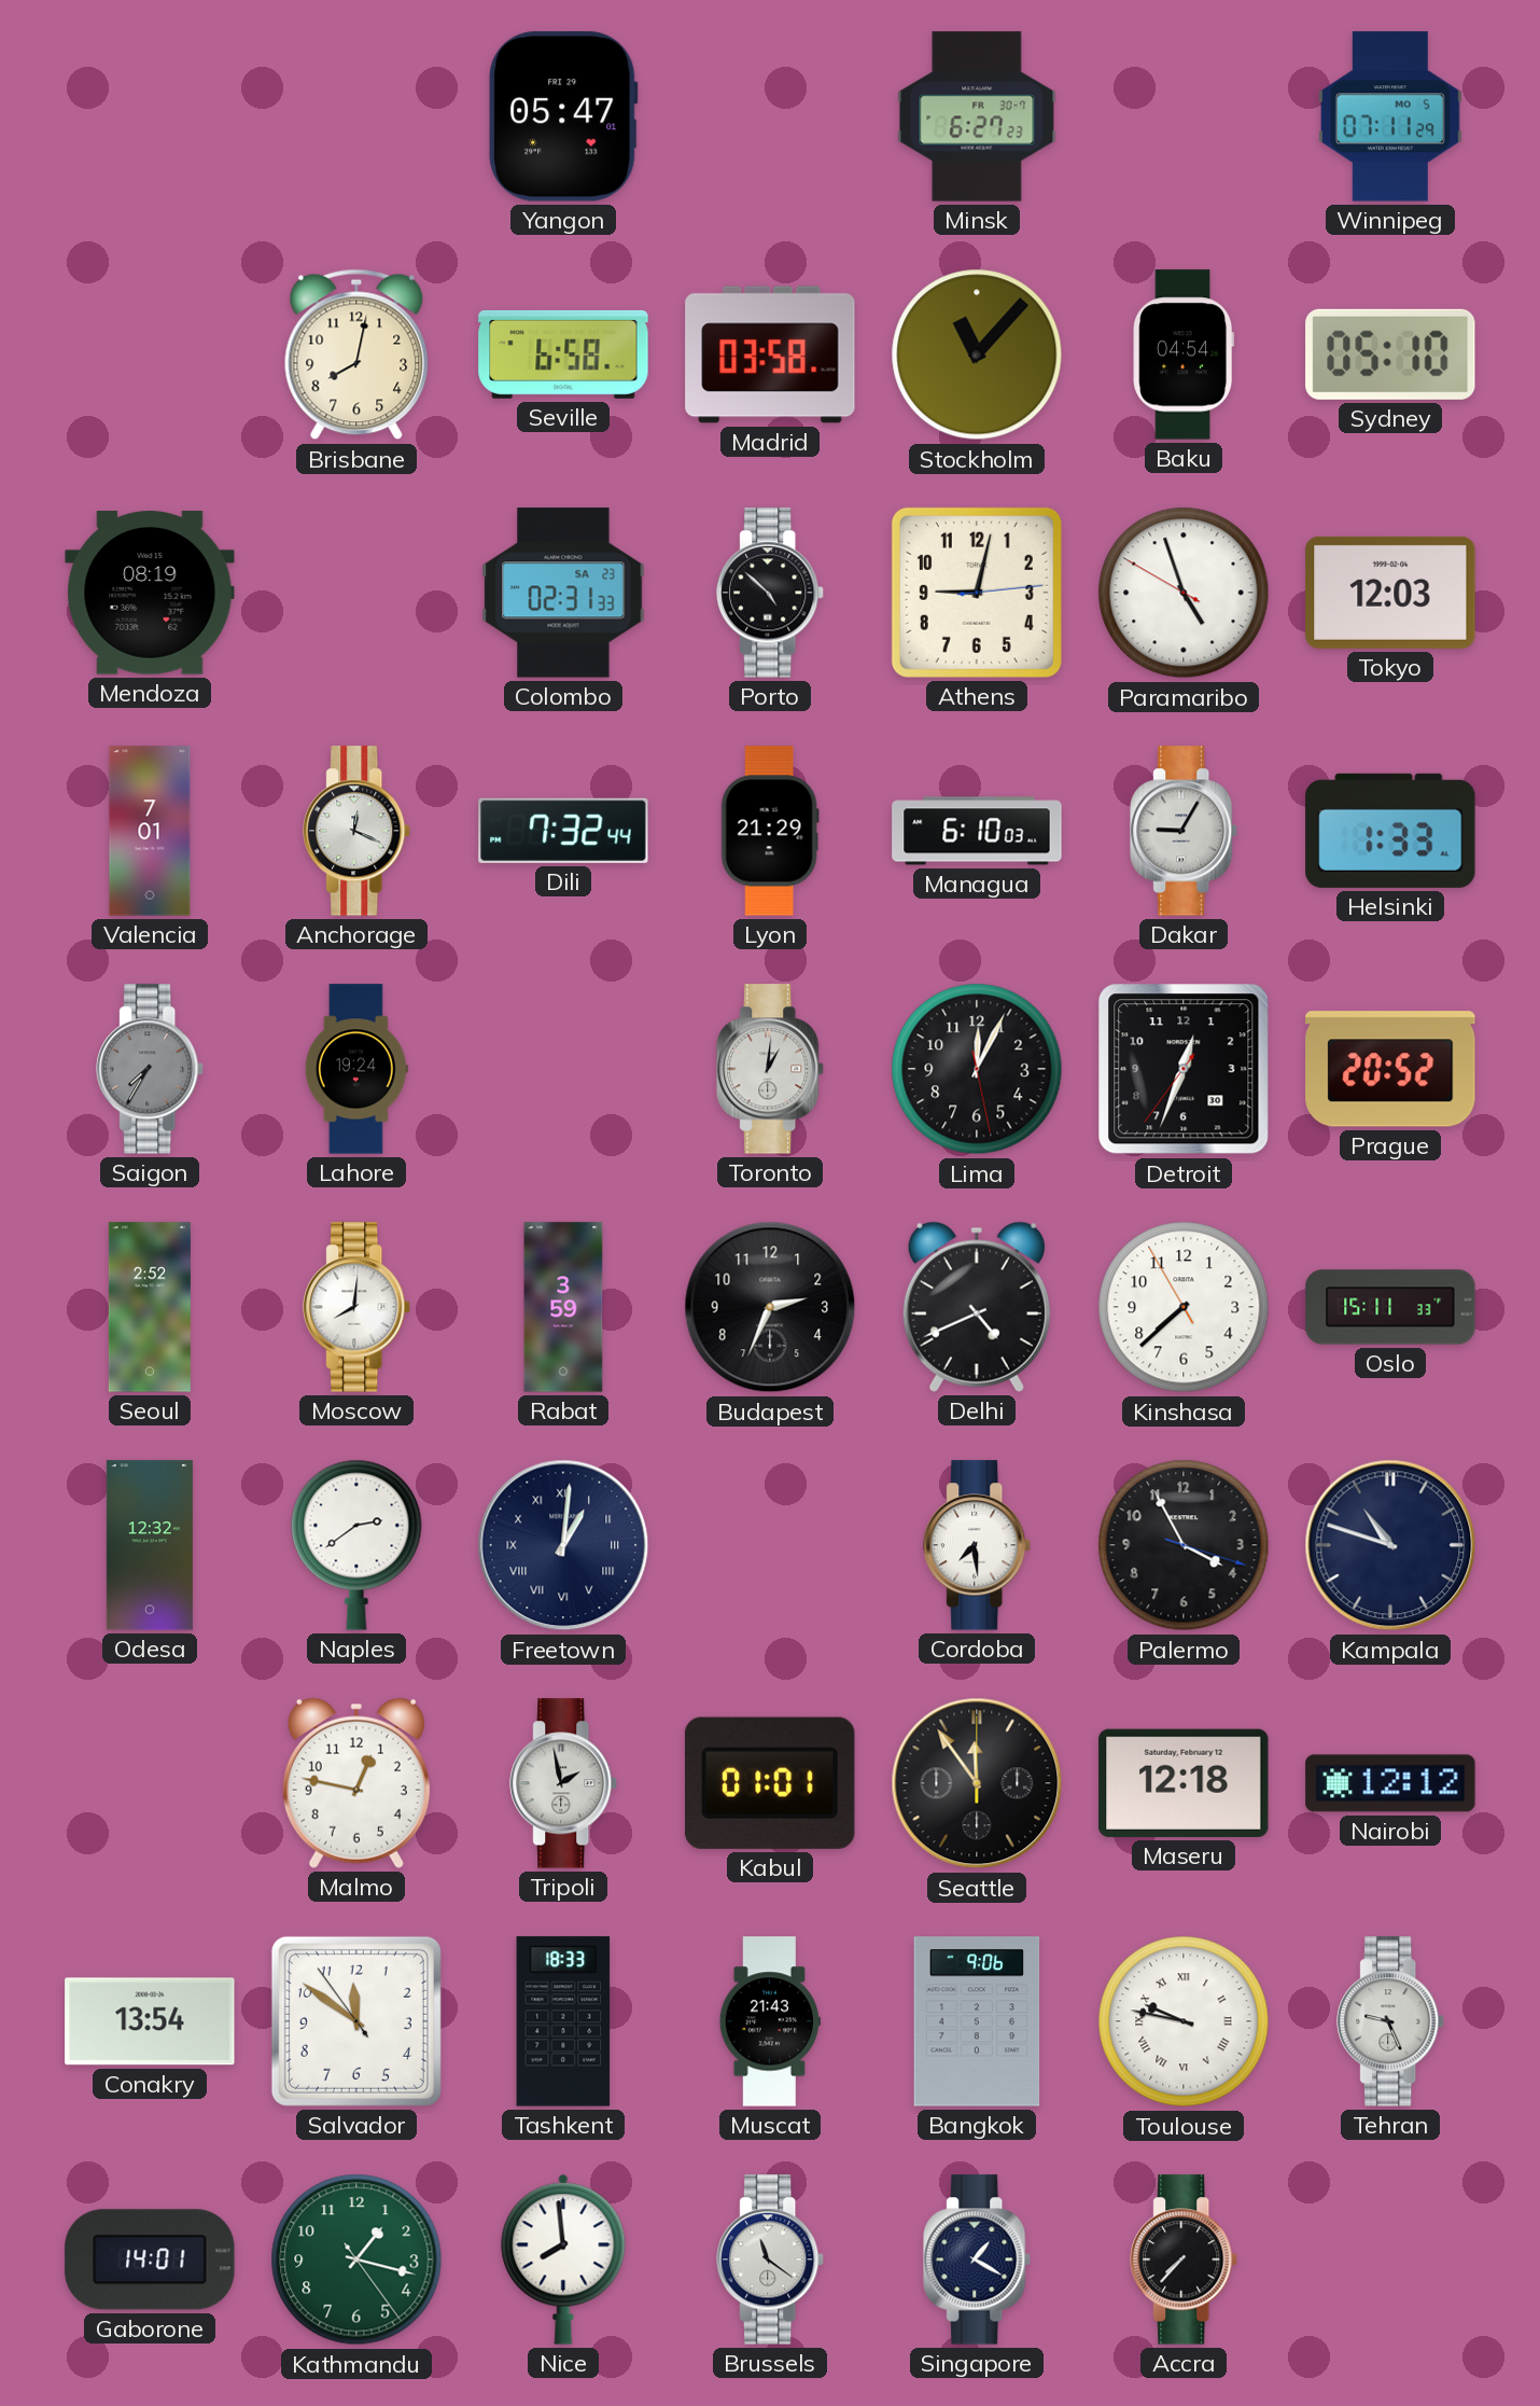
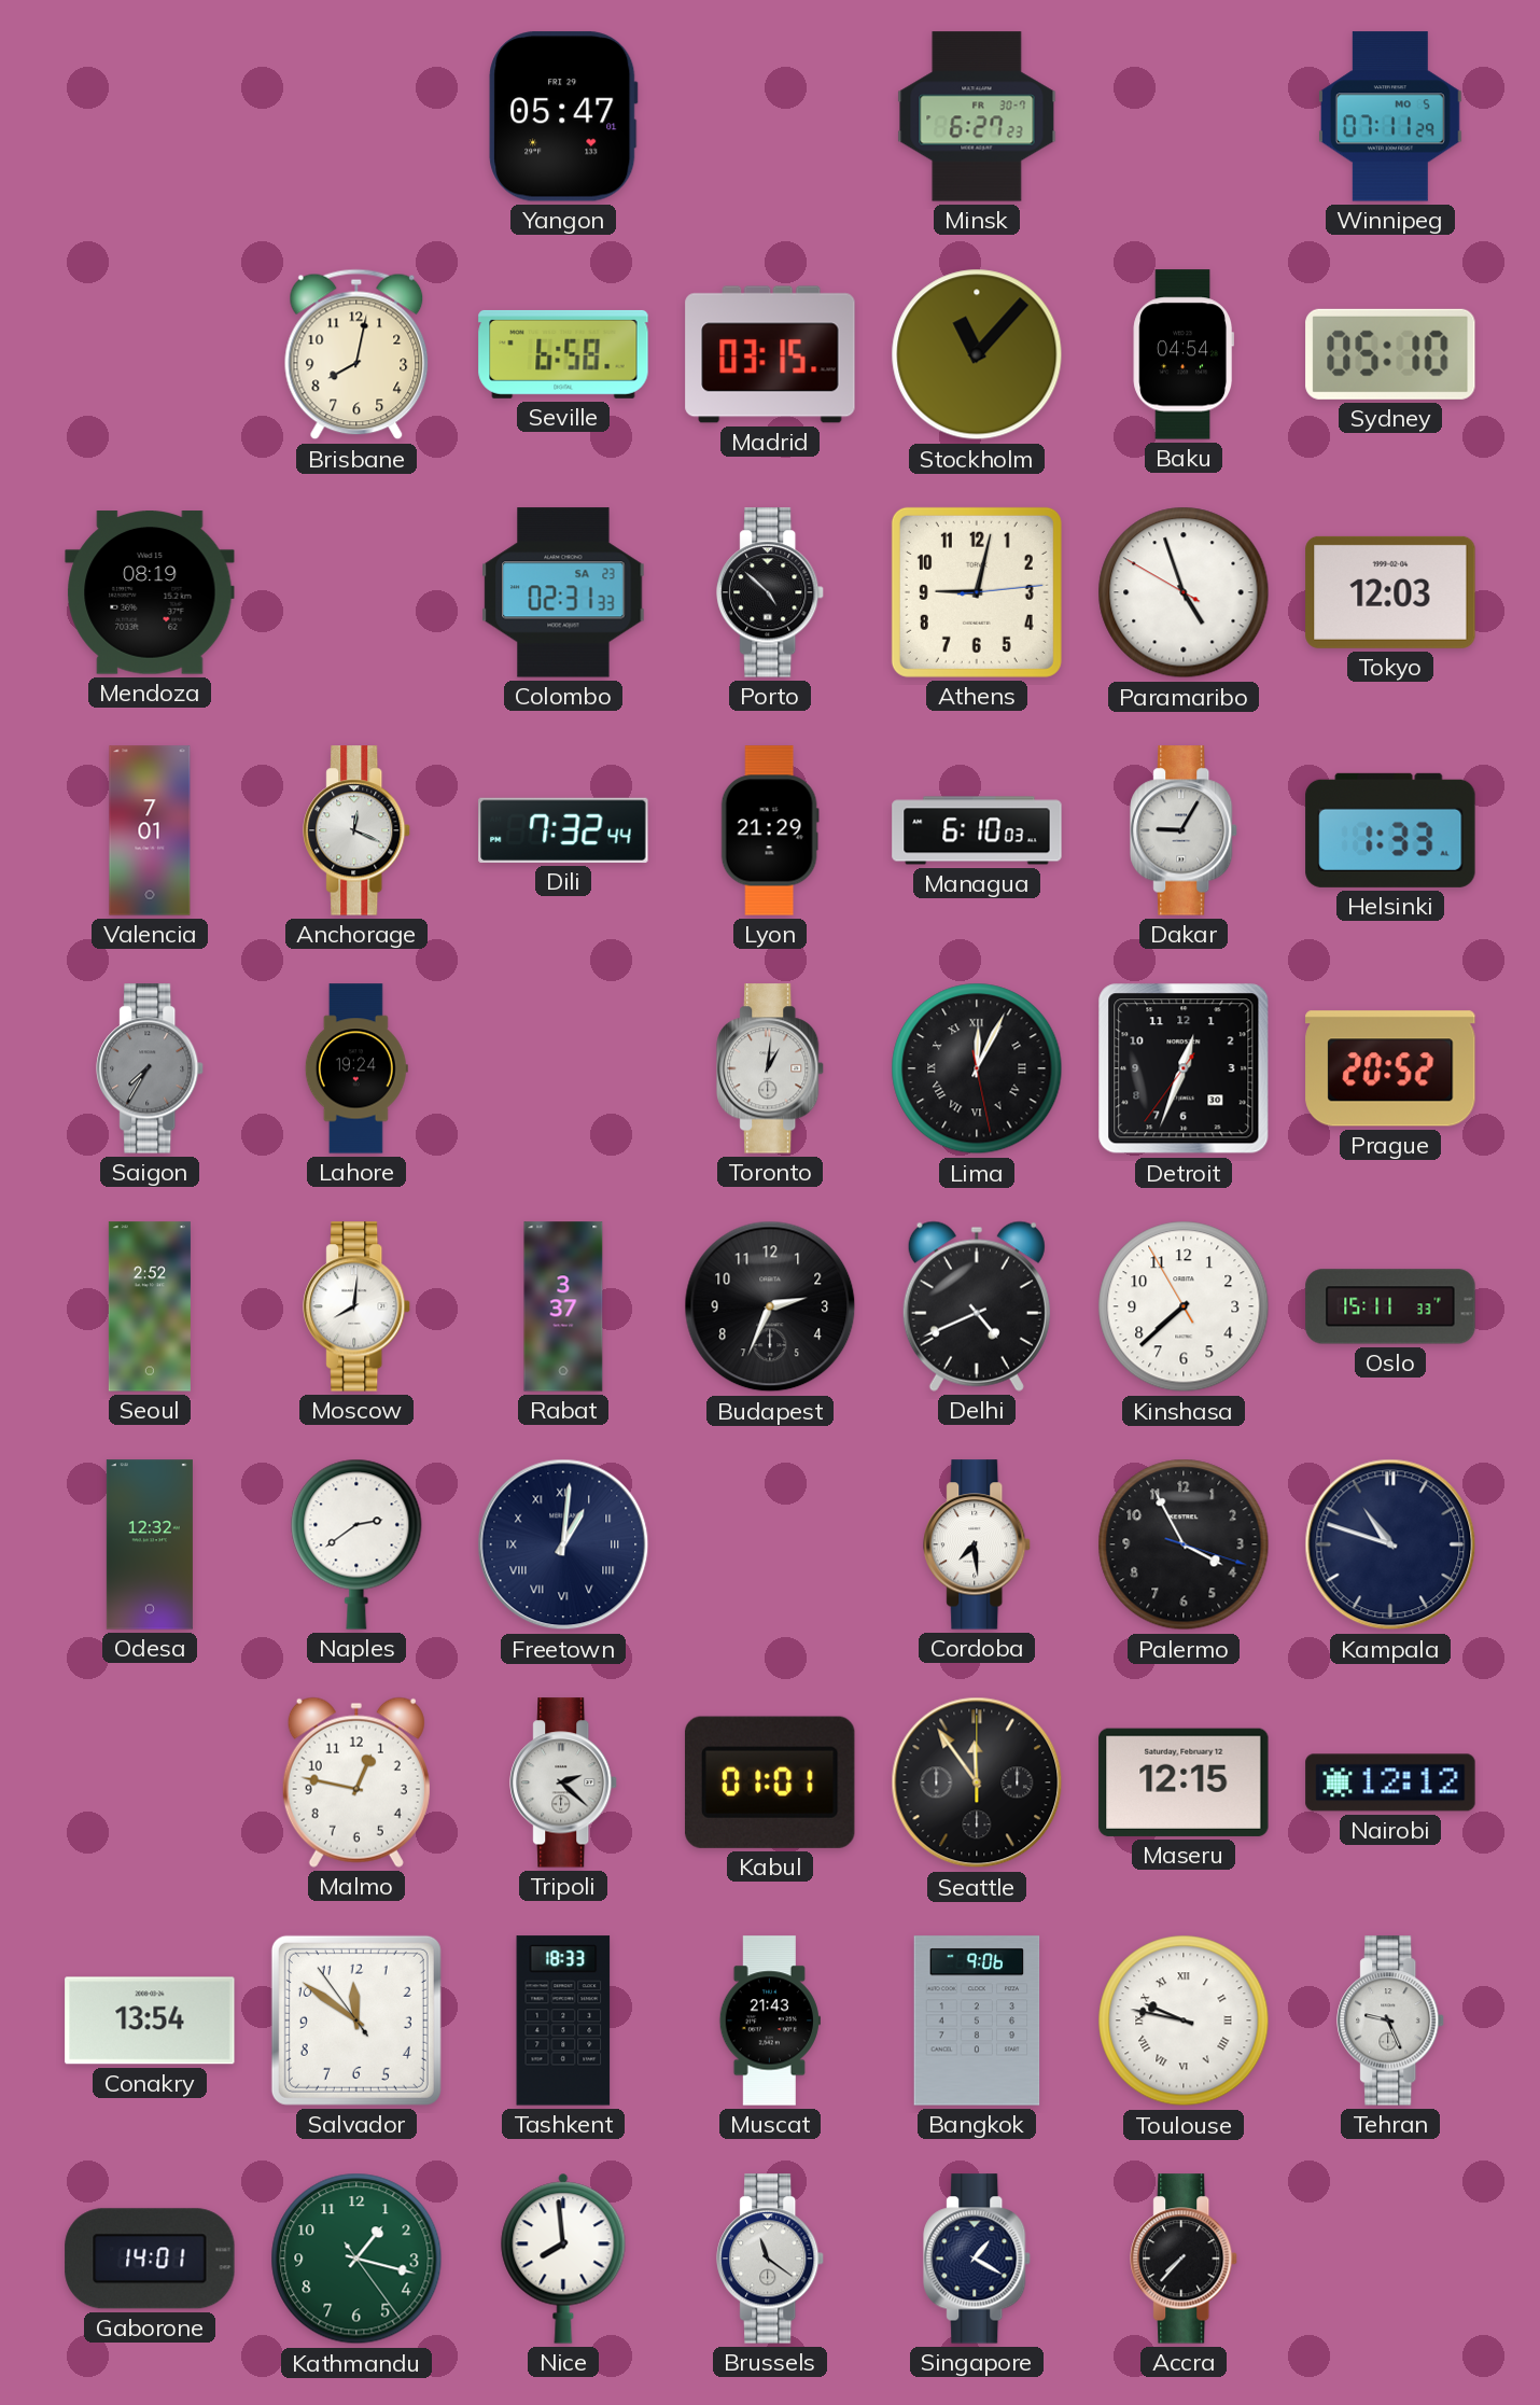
Madrid: 03:58 -> 03:15 (770, 354)
Lima numerals: Arabic -> Roman (977, 1068)
Rabat: 3:59 -> 3:37 (563, 1306)
Tripoli: 1:58 -> 2:22 (564, 1782)
Maseru: 12:18 -> 12:15 (1184, 1782)
